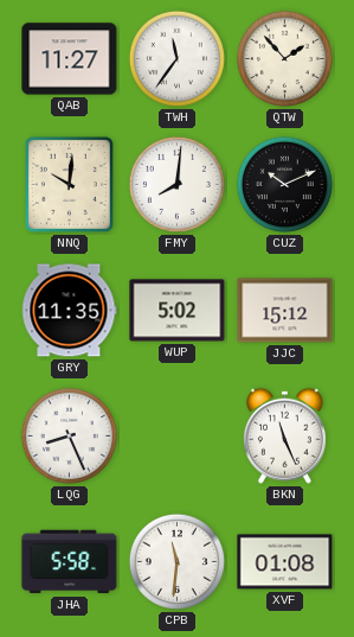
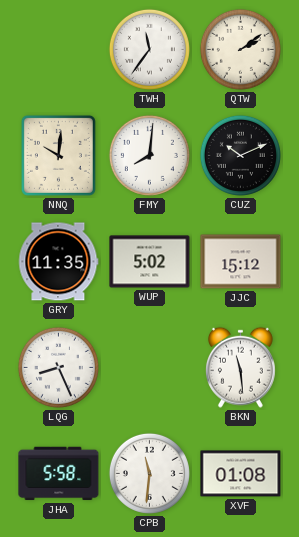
QAB: 11:27 -> none (70, 59)
QTW: 1:53 -> 2:09 (240, 49)
BKN: 11:26 -> 11:29 (240, 367)
